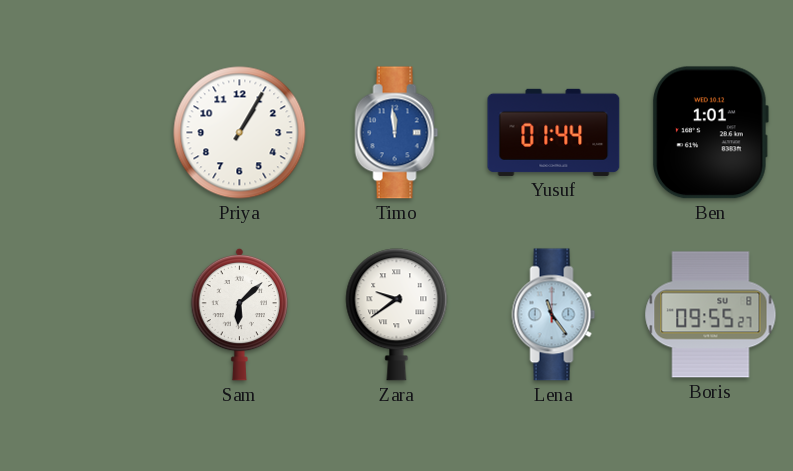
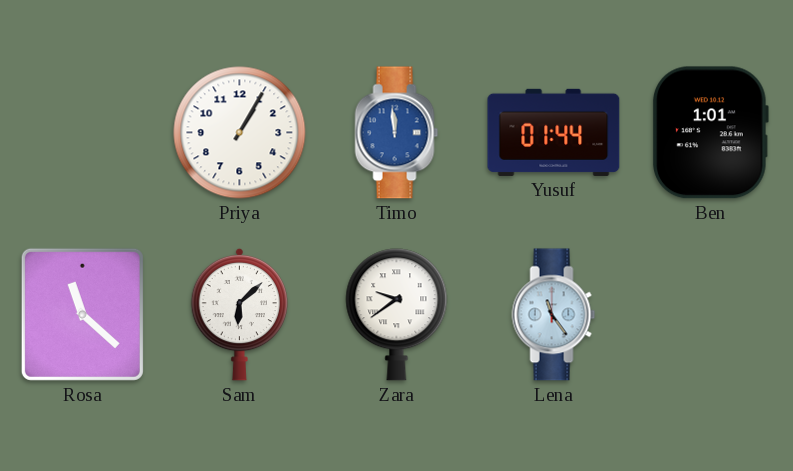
Rosa: none -> 11:22 (82, 314)
Boris: 09:55 -> none (711, 315)
